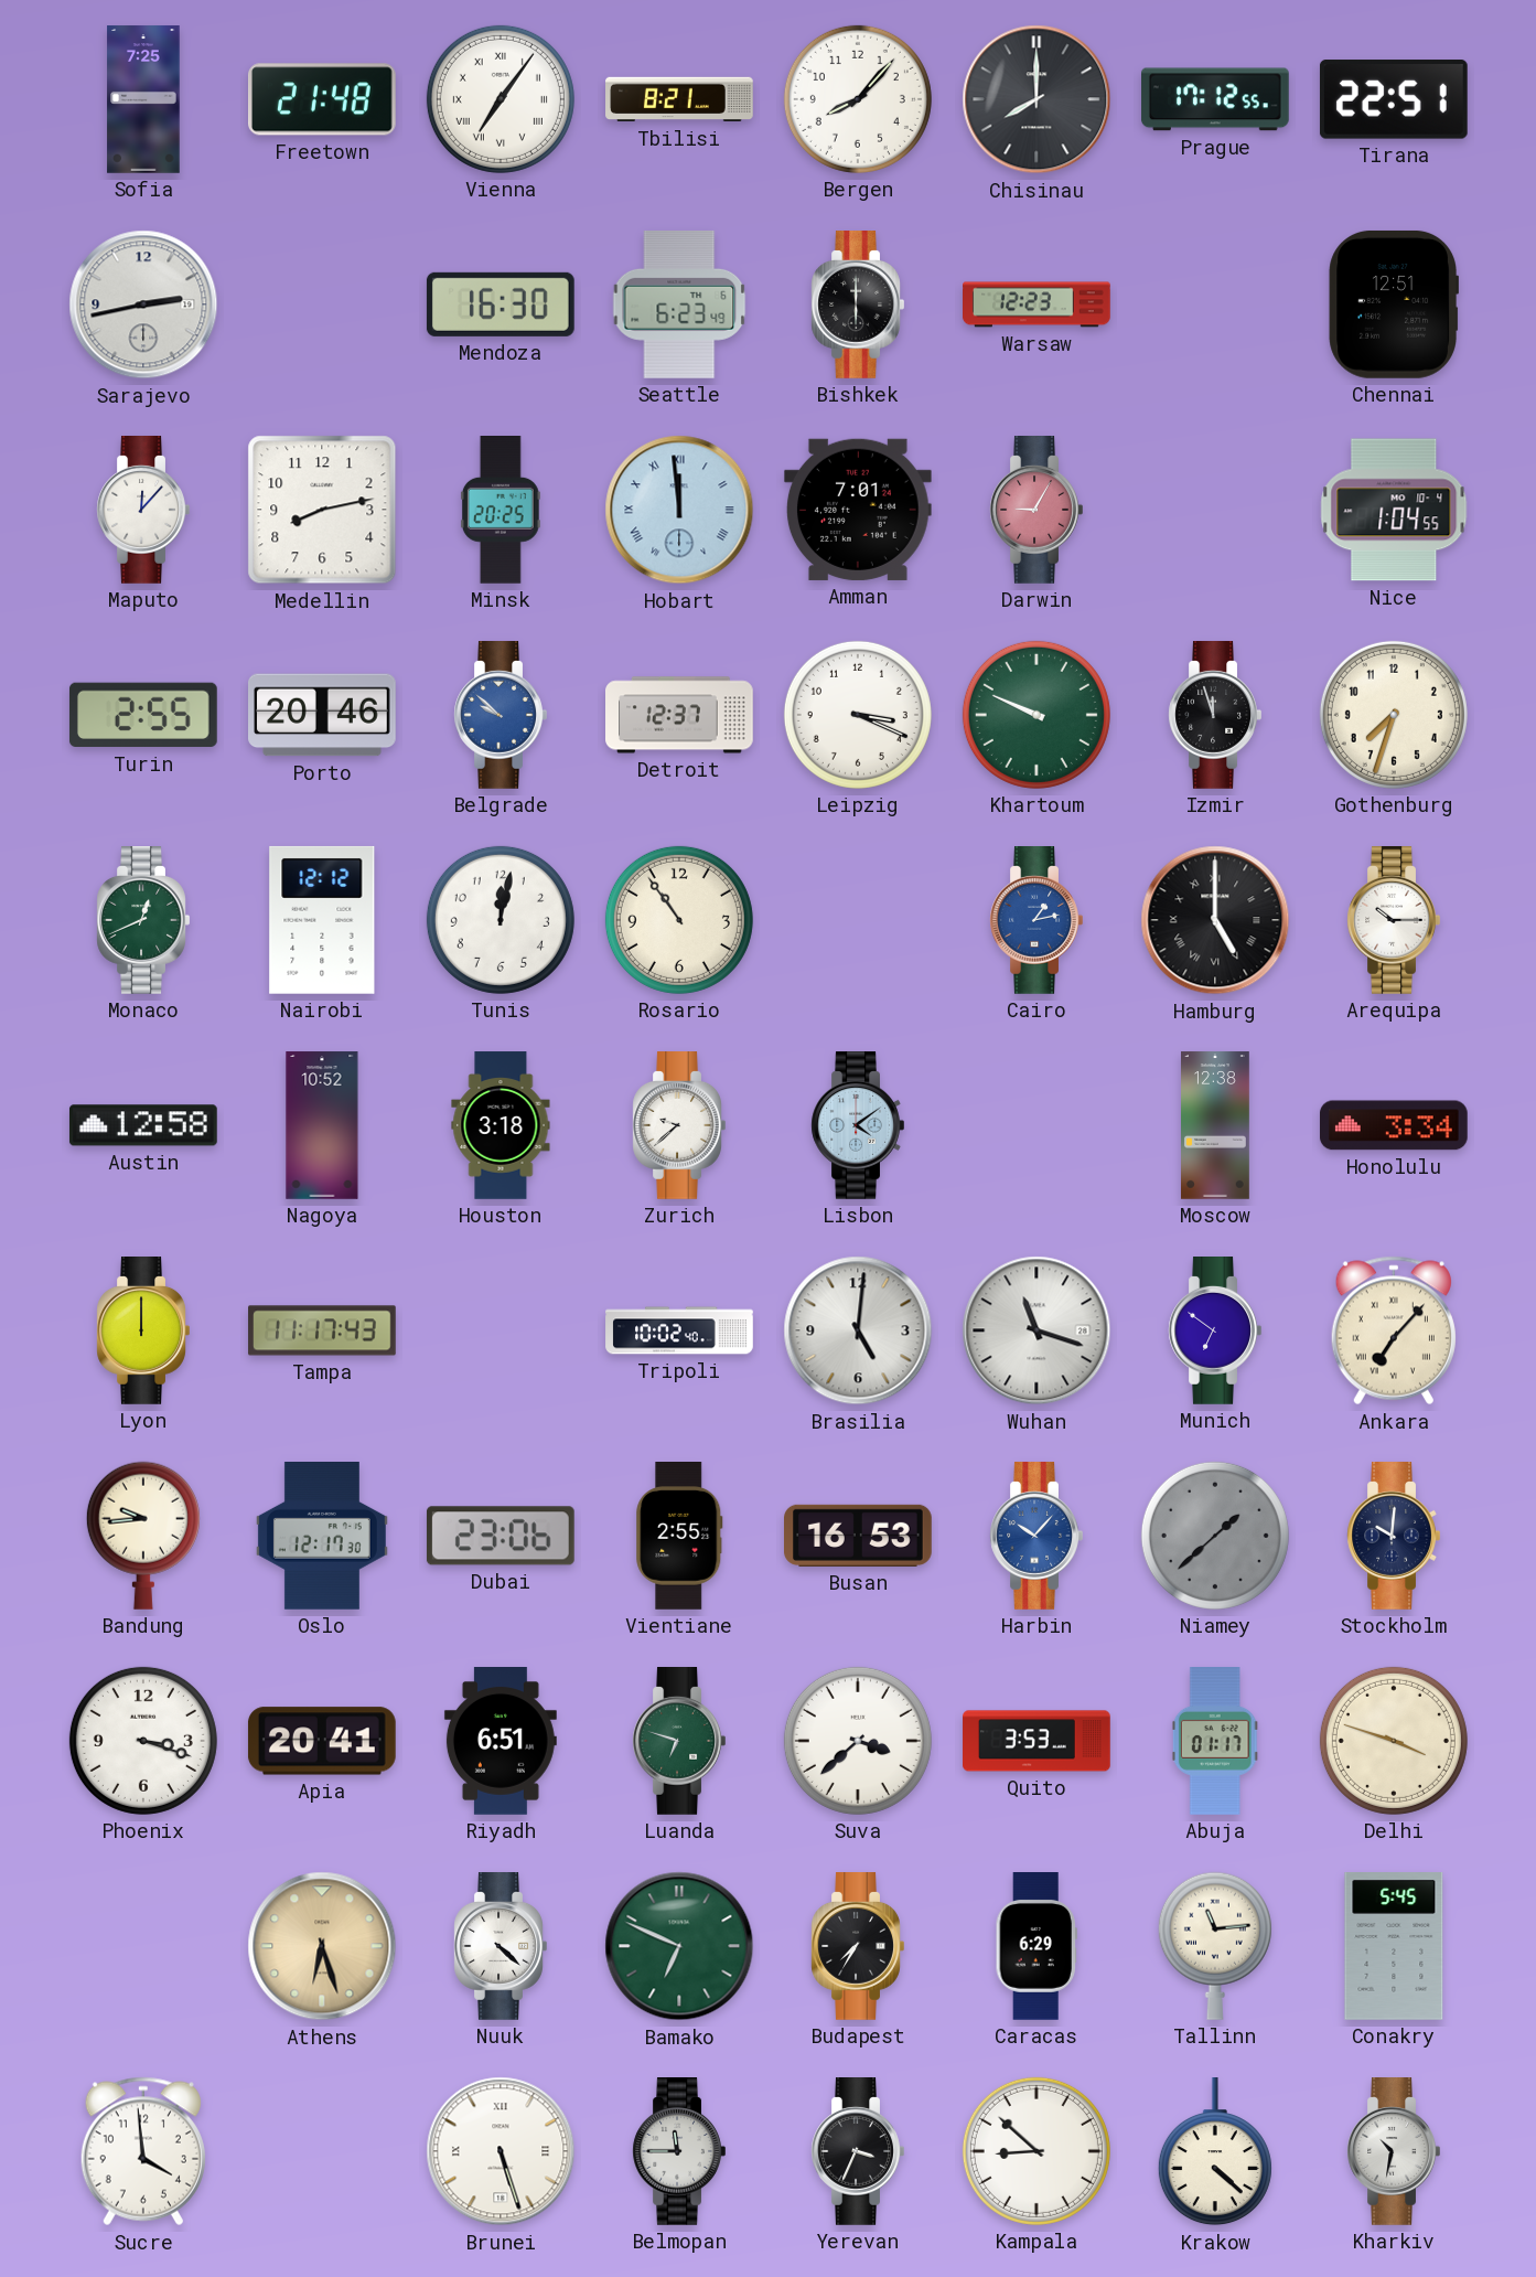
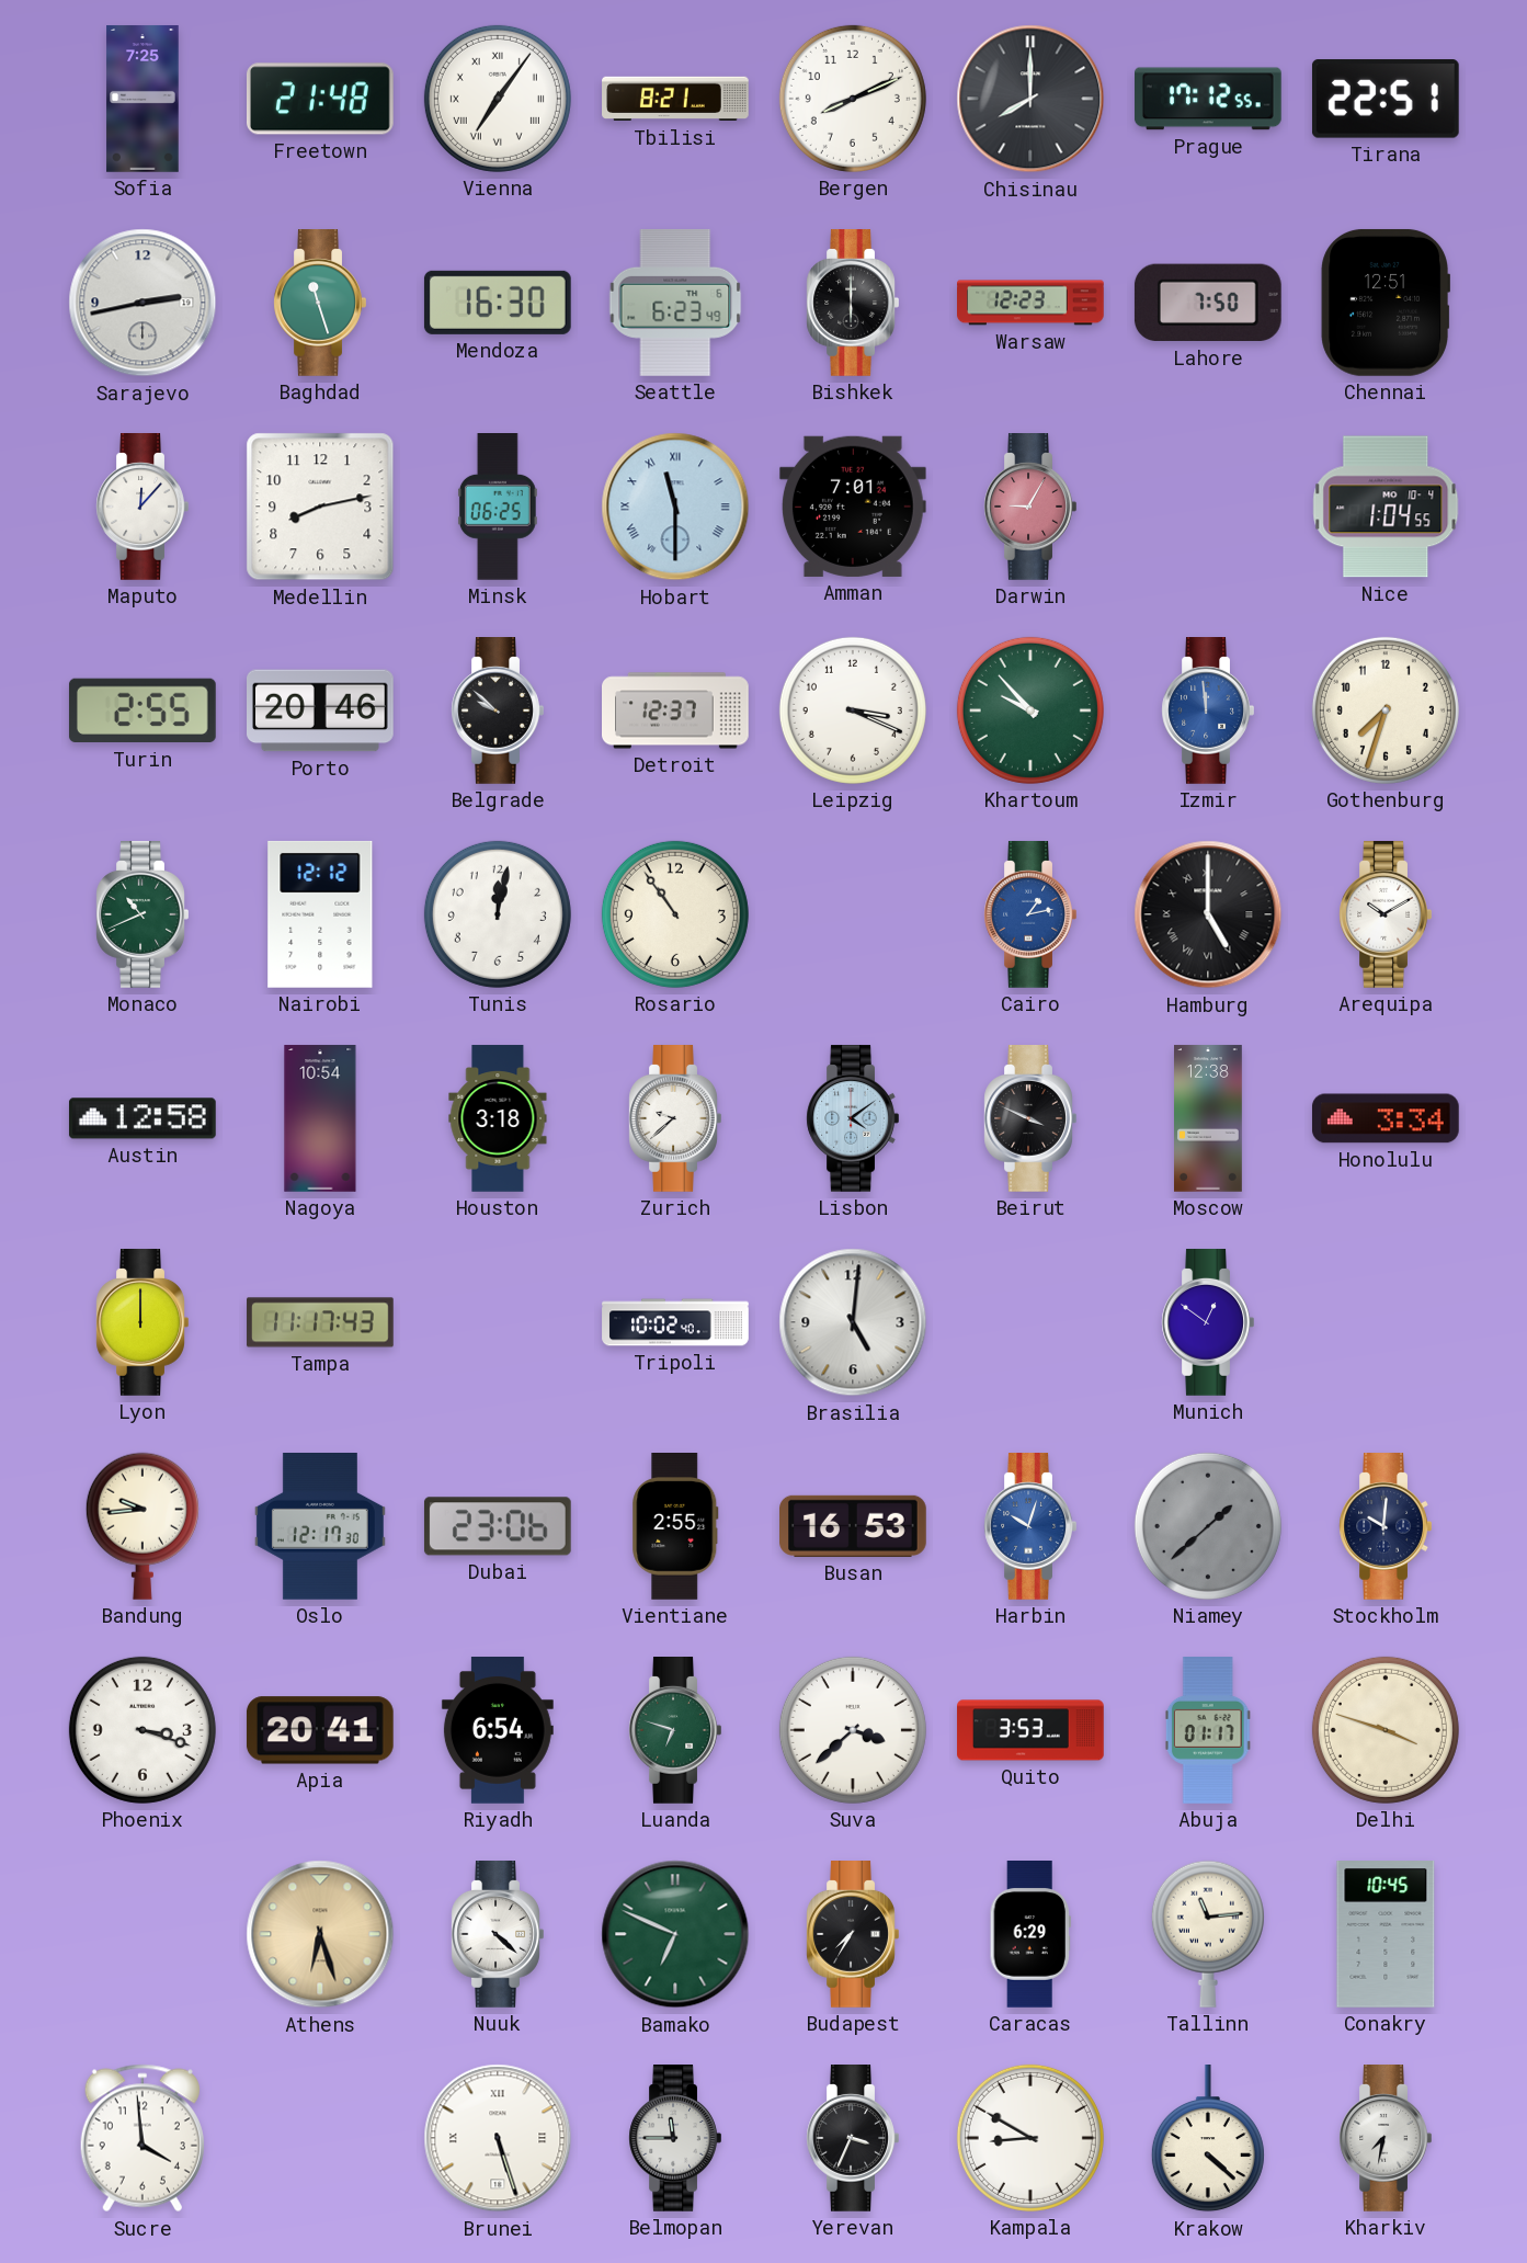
Bergen: 8:07 -> 8:11 (853, 99)
Baghdad: none -> 11:27 (320, 304)
Lahore: none -> 7:50 (1208, 303)
Minsk: 20:25 -> 06:25 (498, 508)
Hobart: 11:59 -> 11:30 (675, 507)
Belgrade dial: blue -> black (498, 712)
Khartoum: 9:49 -> 9:53 (1030, 710)
Izmir: 11:57 -> 11:59 (1208, 712)
Izmir dial: black -> blue (1208, 712)
Monaco: 12:41 -> 10:41 (143, 916)
Arequipa: 10:15 -> 10:10 (1386, 916)
Nagoya: 10:52 -> 10:54 (320, 1118)
Beirut: none -> 3:49 (1030, 1119)
Wuhan: 11:18 -> none (1036, 1330)
Munich: 6:51 -> 12:51 (1208, 1323)
Ankara: 7:07 -> none (1394, 1330)
Harbin: 10:07 -> 10:03 (1030, 1527)
Riyadh: 6:51 -> 6:54 (498, 1731)
Conakry: 5:45 -> 10:45 (1386, 1935)
Kampala: 8:52 -> 8:50 (1030, 2138)
Kharkiv: 10:32 -> 7:32 (1386, 2139)
